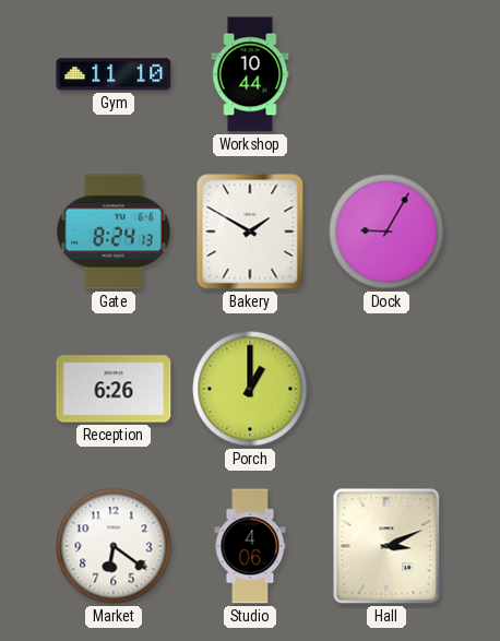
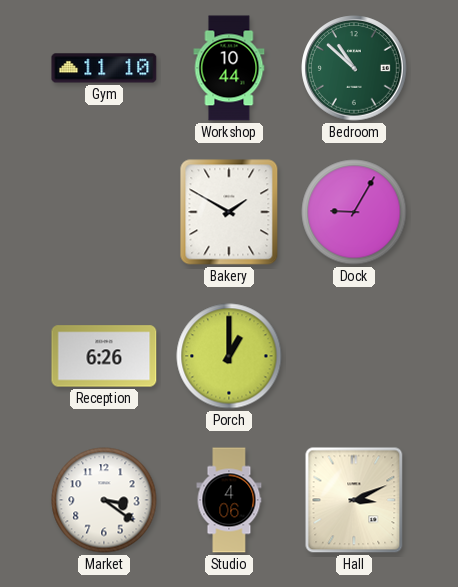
Bedroom: none -> 10:52 (354, 68)
Gate: 8:24 -> none (114, 232)
Market: 6:21 -> 3:21 (104, 500)
